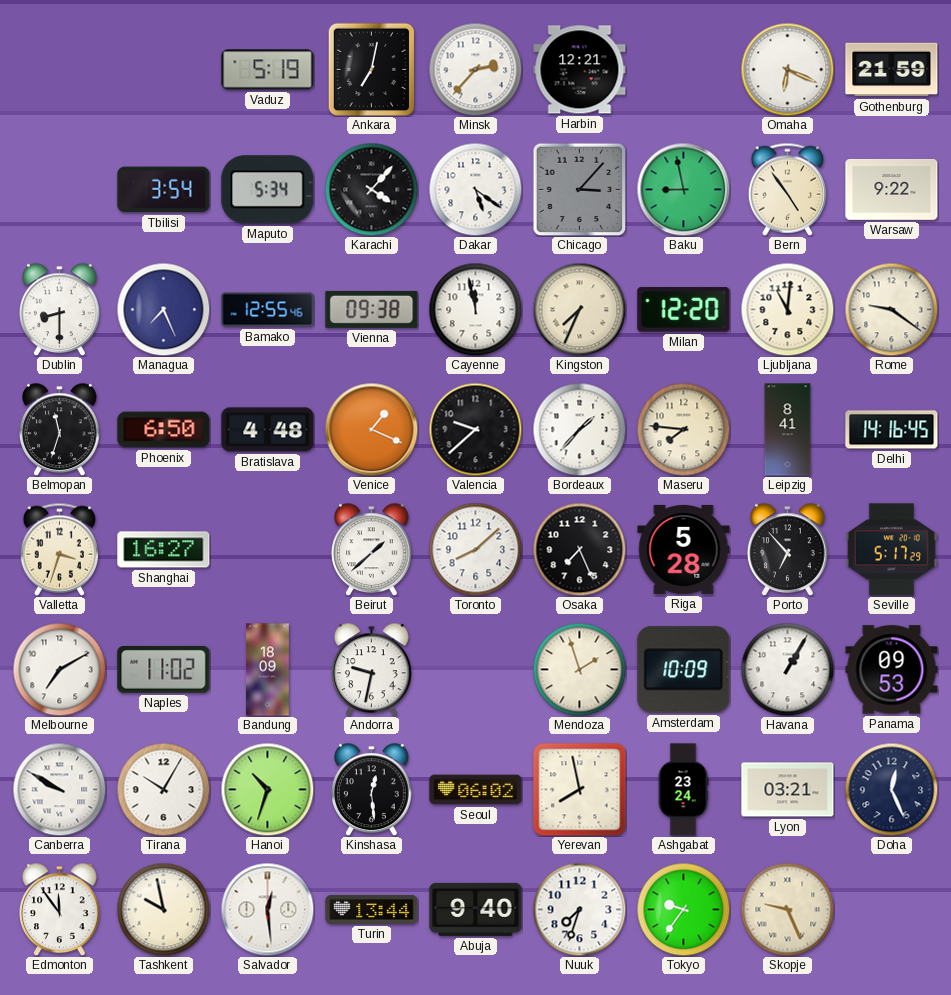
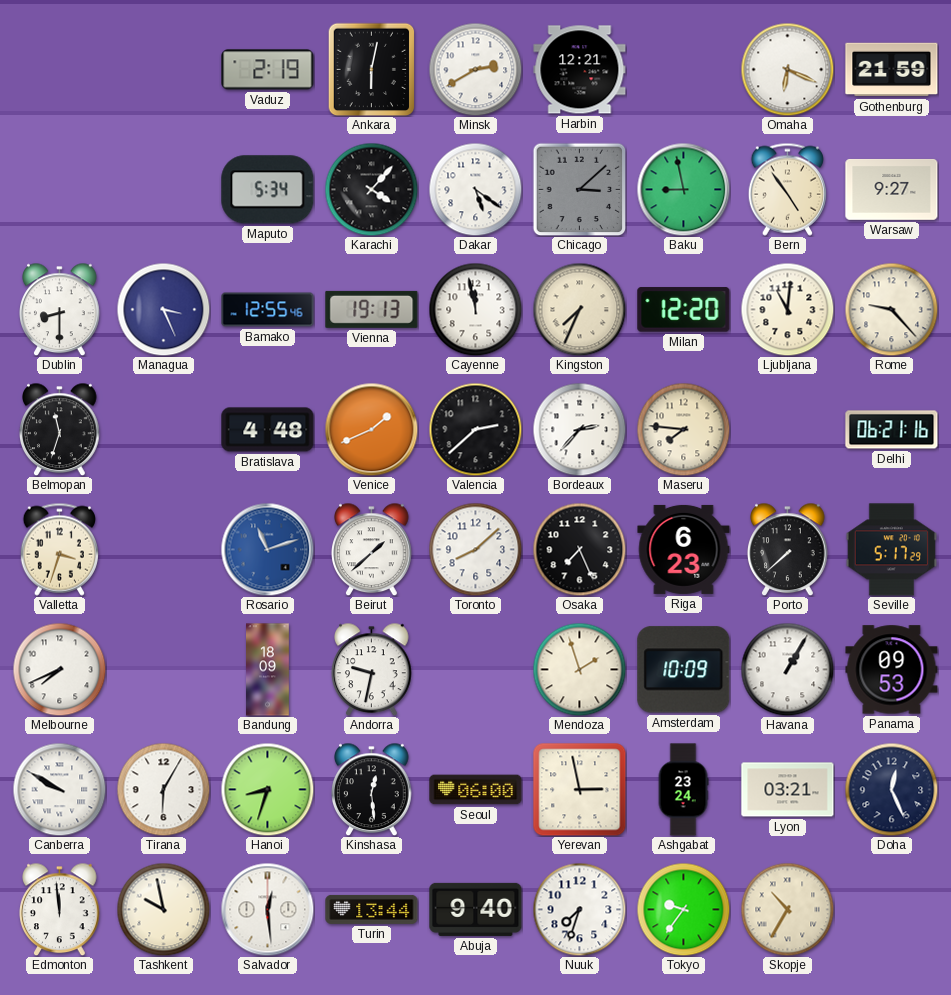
Vaduz: 5:19 -> 2:19 (268, 70)
Ankara: 7:02 -> 6:02 (372, 69)
Minsk: 2:37 -> 2:40 (475, 69)
Tbilisi: 3:54 -> none (164, 190)
Chicago: 3:07 -> 3:08 (579, 189)
Warsaw: 9:22 -> 9:27 (892, 190)
Managua: 7:26 -> 3:26 (163, 309)
Vienna: 09:38 -> 19:13 (372, 309)
Rome: 9:21 -> 9:23 (891, 309)
Phoenix: 6:50 -> none (164, 430)
Venice: 1:19 -> 1:41 (371, 429)
Valencia: 9:38 -> 2:38 (475, 429)
Bordeaux: 1:37 -> 2:37 (579, 429)
Leipzig: 8:41 -> none (788, 430)
Delhi: 14:16 -> 06:21 (892, 430)
Shanghai: 16:27 -> none (164, 550)
Rosario: none -> 11:12 (267, 549)
Riga: 5:28 -> 6:23 (684, 549)
Porto: 6:53 -> 7:38 (788, 549)
Melbourne: 7:10 -> 7:41 (59, 669)
Naples: 11:02 -> none (164, 669)
Tirana: 10:05 -> 6:05 (163, 789)
Hanoi: 10:33 -> 8:33 (267, 789)
Seoul: 06:02 -> 06:00 (476, 790)
Yerevan: 7:58 -> 2:58 (580, 790)
Edmonton: 11:54 -> 11:59 (60, 909)
Skopje: 9:26 -> 10:35 (787, 909)
